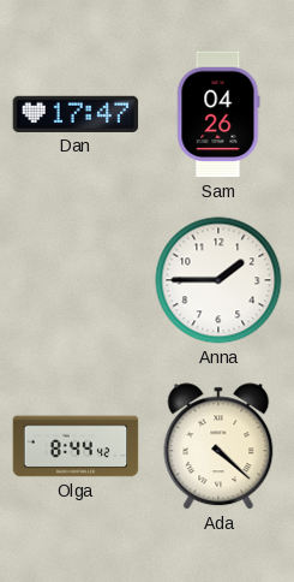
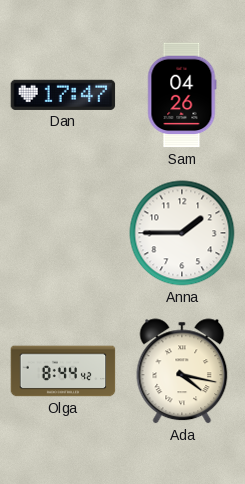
Ada: 4:22 -> 4:17 (182, 371)
